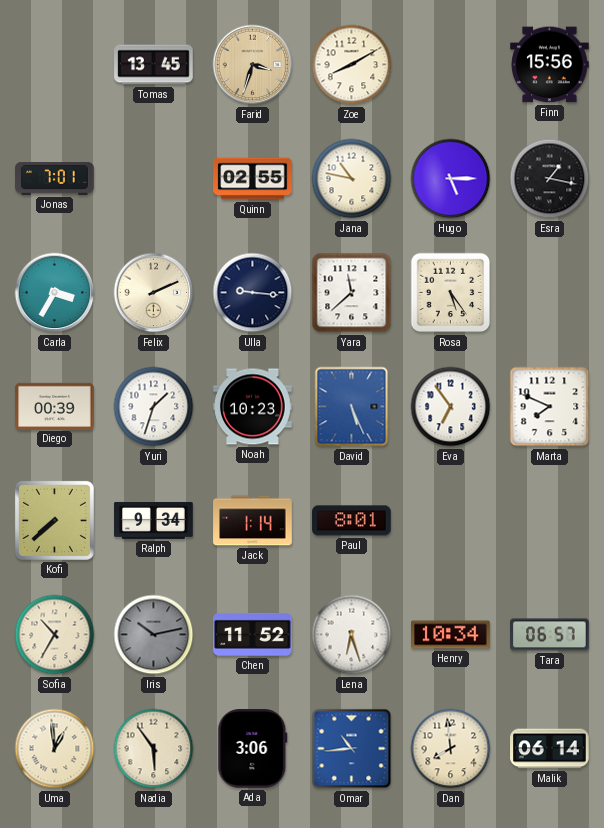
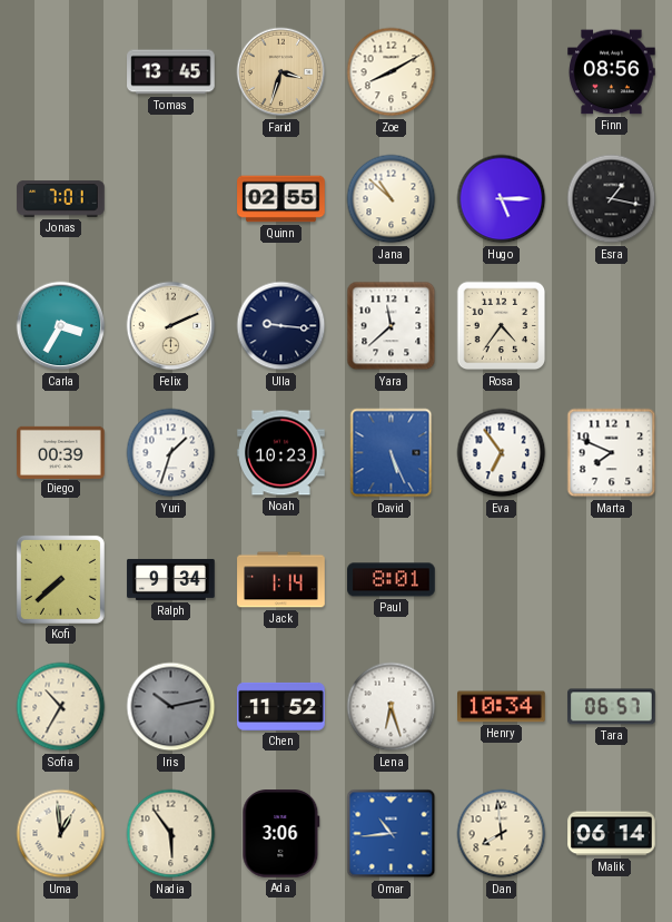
Finn: 15:56 -> 08:56 (612, 72)
Jana: 10:47 -> 10:52 (392, 199)
Rosa: 5:24 -> 4:36 (502, 326)
